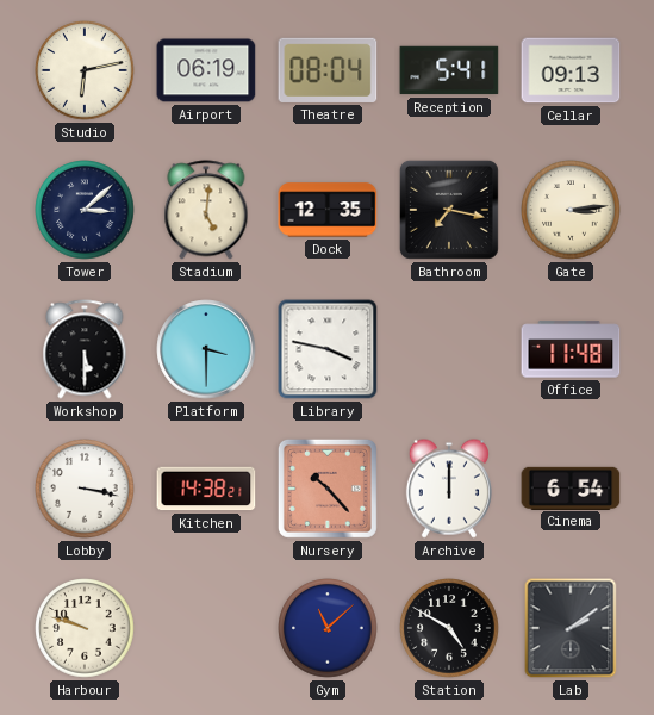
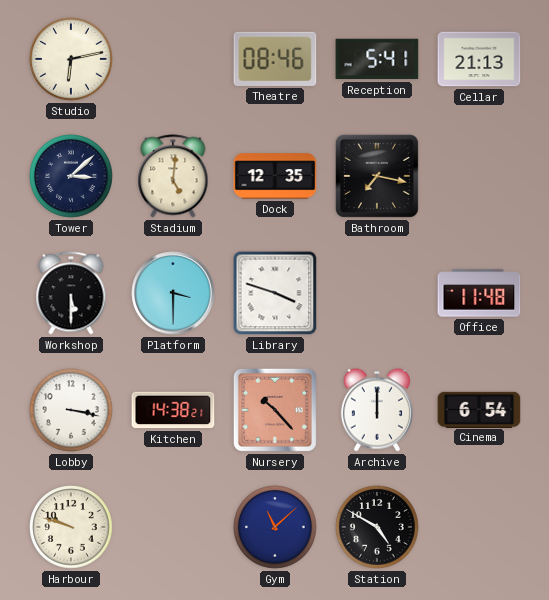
Airport: 06:19 -> none (206, 70)
Theatre: 08:04 -> 08:46 (275, 59)
Cellar: 09:13 -> 21:13 (479, 59)
Gate: 3:14 -> none (571, 210)
Library: 3:47 -> 3:48 (275, 293)
Lab: 2:09 -> none (571, 628)
